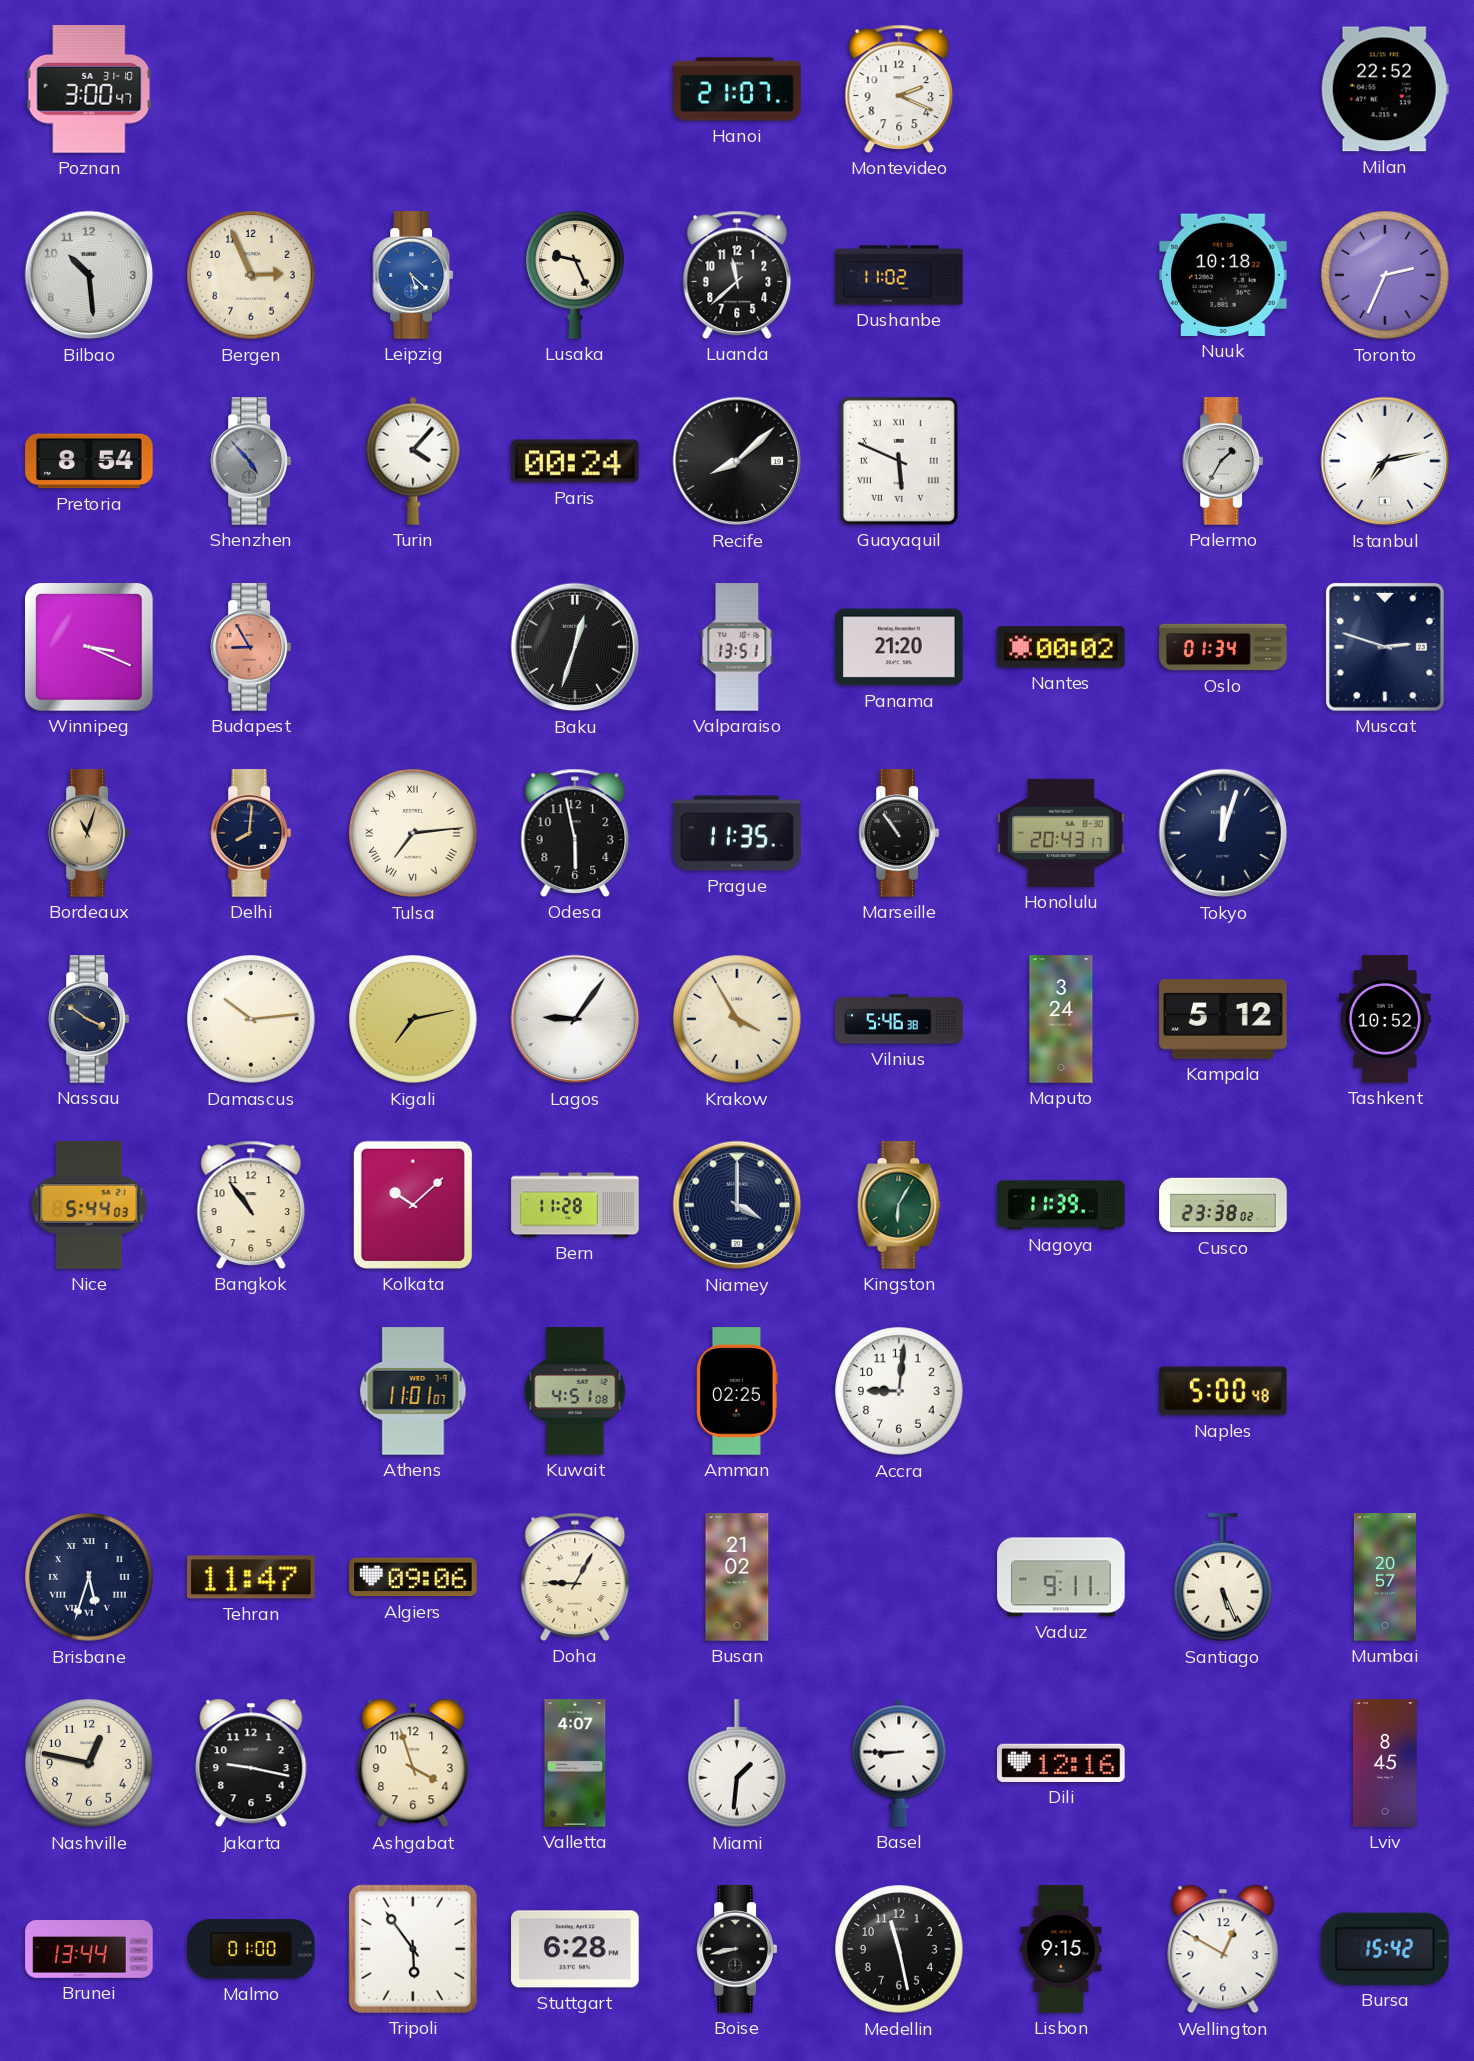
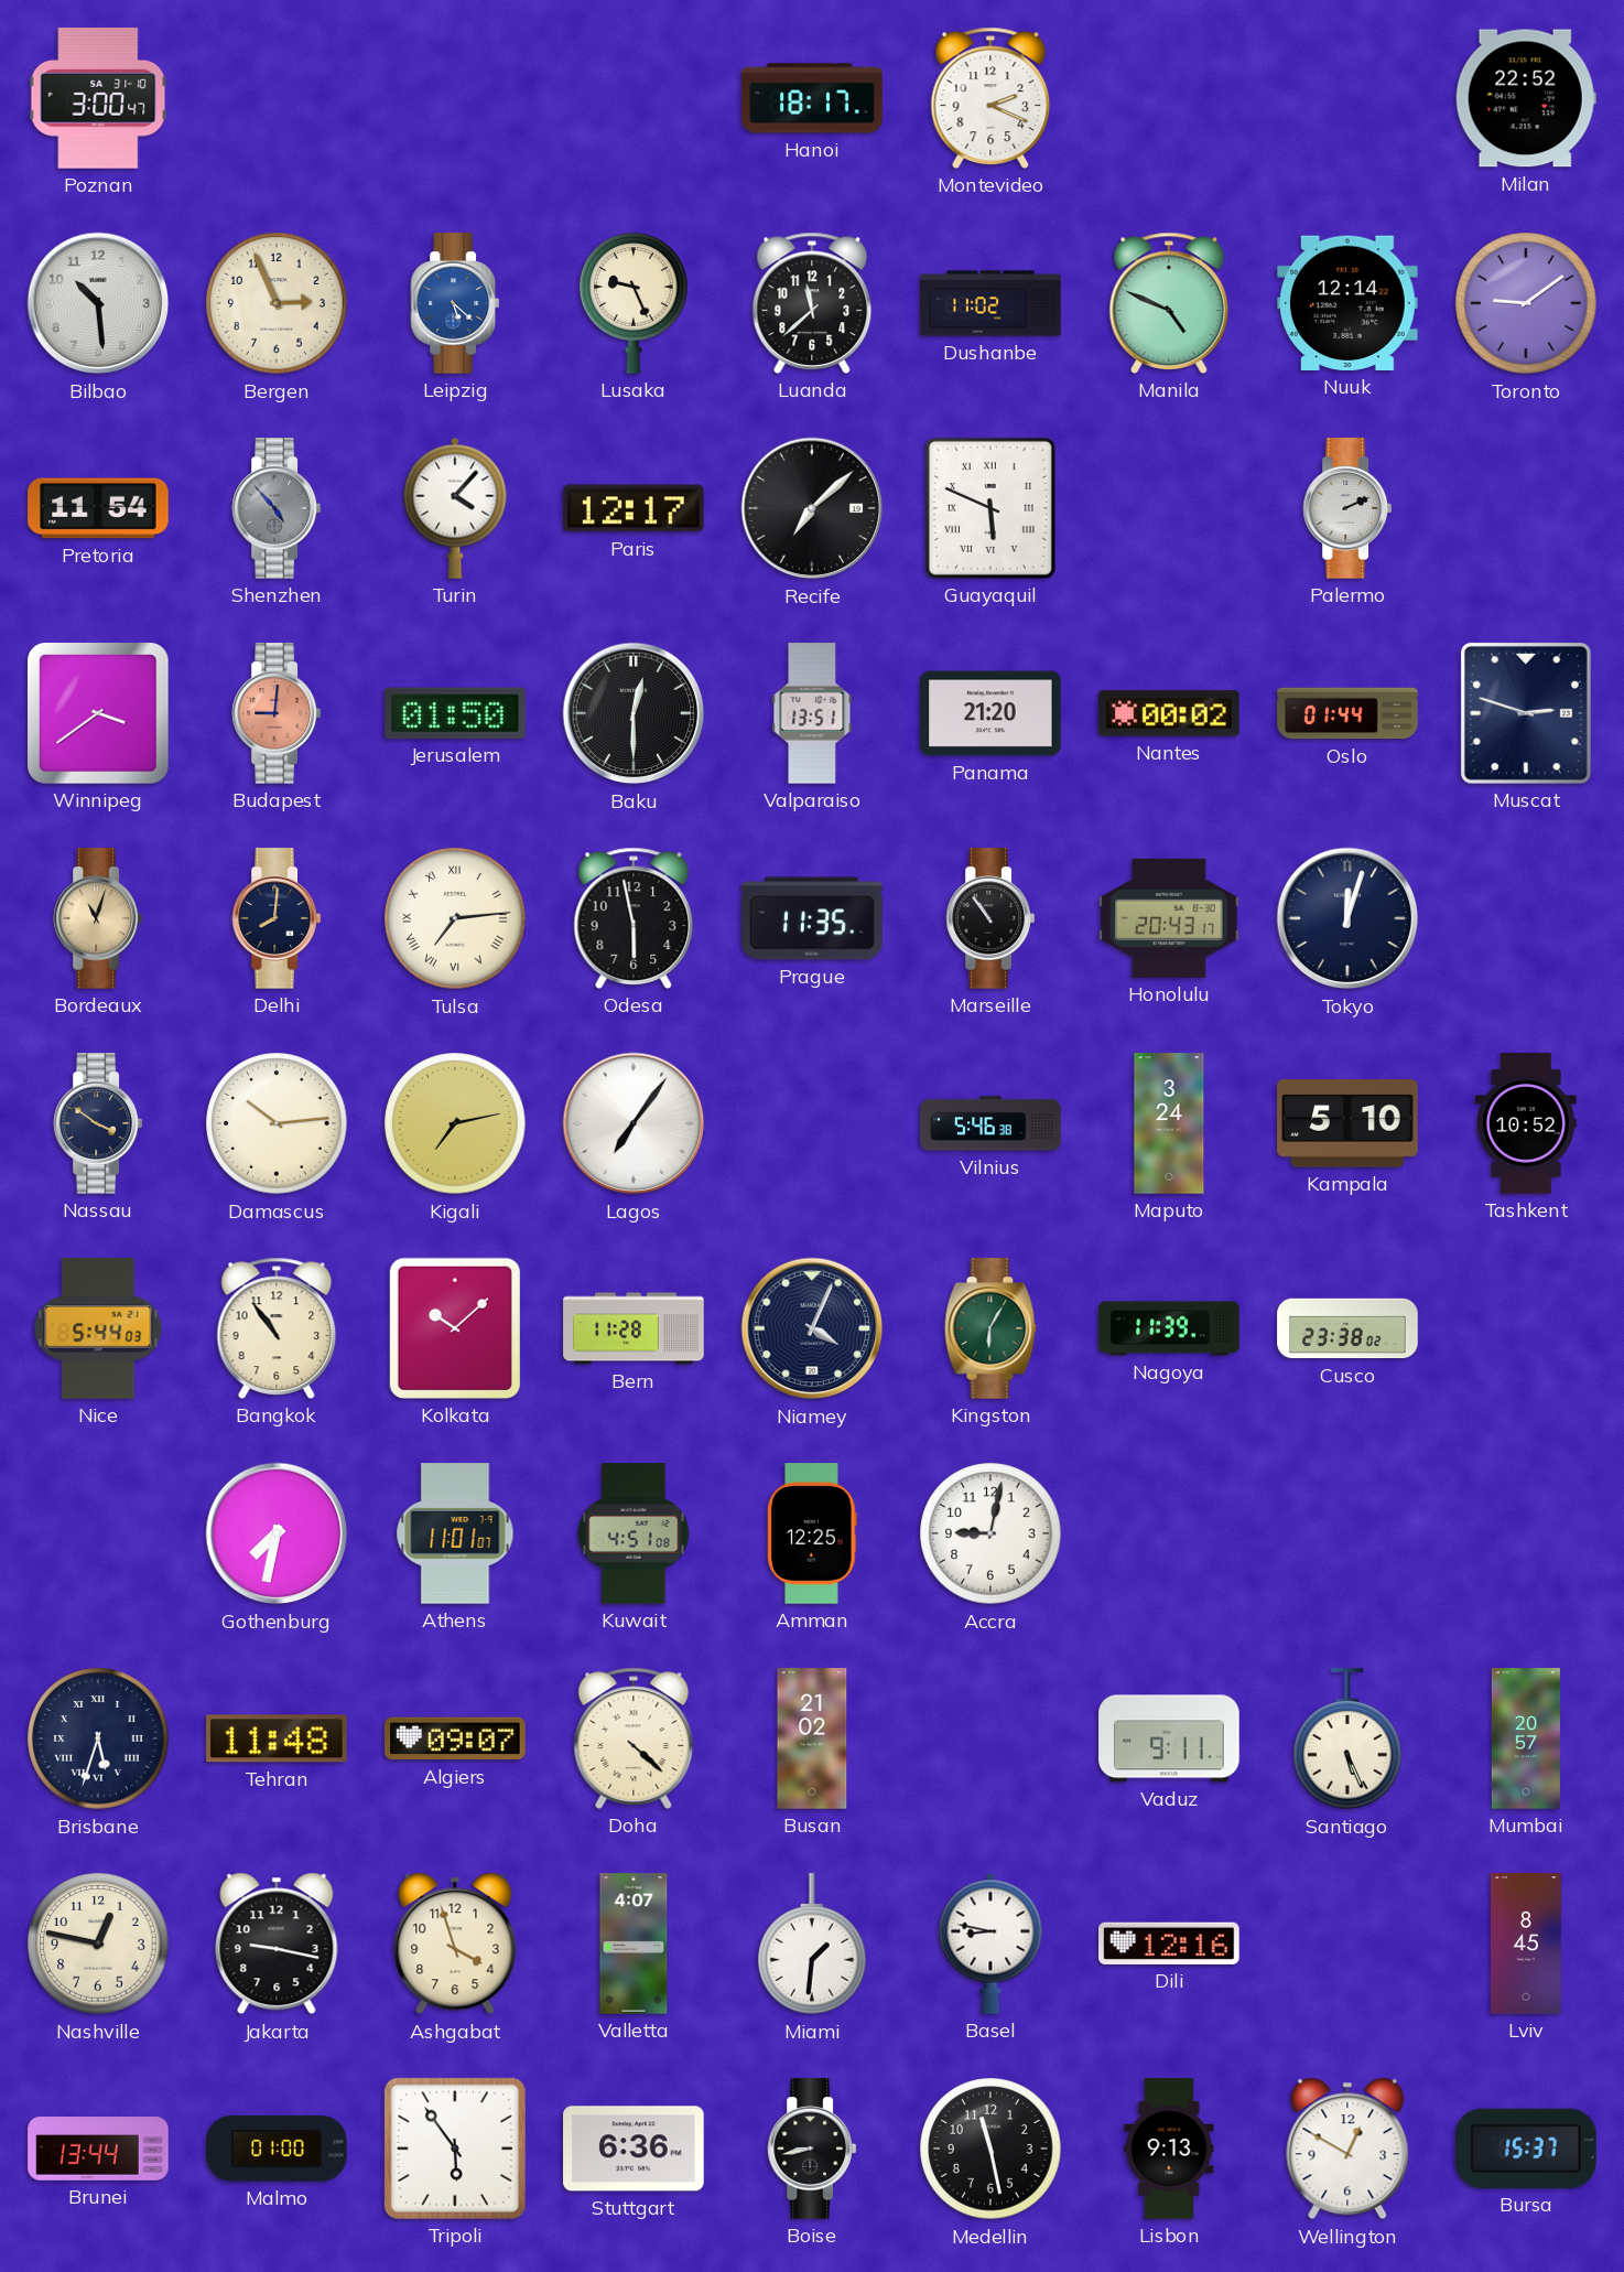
Hanoi: 21:07 -> 18:17 (812, 98)
Manila: none -> 4:49 (1169, 303)
Nuuk: 10:18 -> 12:14 (1347, 303)
Toronto: 2:34 -> 9:09 (1526, 303)
Pretoria: 8:54 -> 11:54 (98, 508)
Paris: 00:24 -> 12:17 (634, 508)
Recife: 8:08 -> 7:08 (812, 508)
Palermo: 1:35 -> 2:11 (1346, 508)
Istanbul: 7:13 -> none (1385, 461)
Winnipeg: 3:19 -> 3:39 (99, 714)
Budapest: 8:55 -> 9:01 (275, 713)
Jerusalem: none -> 01:50 (455, 713)
Baku: 12:33 -> 12:30 (634, 713)
Oslo: 01:34 -> 01:44 (1347, 713)
Lagos: 9:06 -> 7:06 (634, 1123)
Krakow: 3:55 -> none (737, 1019)
Kampala: 5:12 -> 5:10 (1347, 1123)
Niamey: 4:00 -> 4:04 (812, 1328)
Gothenburg: none -> 7:32 (277, 1533)
Amman: 02:25 -> 12:25 (812, 1533)
Accra: 9:01 -> 9:02 (990, 1533)
Naples: 5:00 -> none (1223, 1391)
Tehran: 11:47 -> 11:48 (278, 1738)
Algiers: 09:06 -> 09:07 (455, 1738)
Doha: 9:05 -> 4:22 (634, 1738)
Basel: 8:45 -> 8:47 (990, 1943)
Stuttgart: 6:28 -> 6:36 (634, 2149)
Lisbon: 9:15 -> 9:13 (1169, 2149)
Bursa: 15:42 -> 15:37 (1527, 2149)
